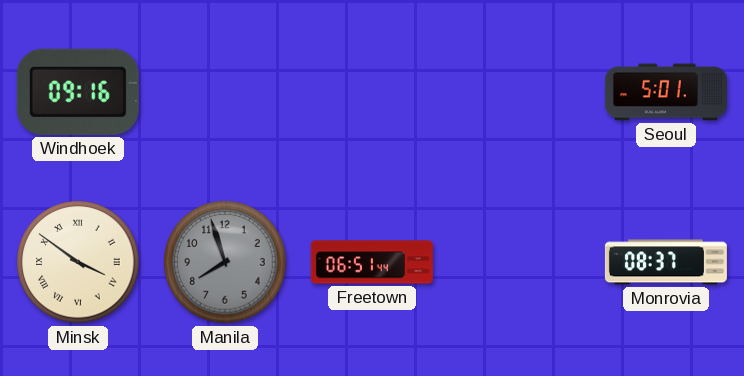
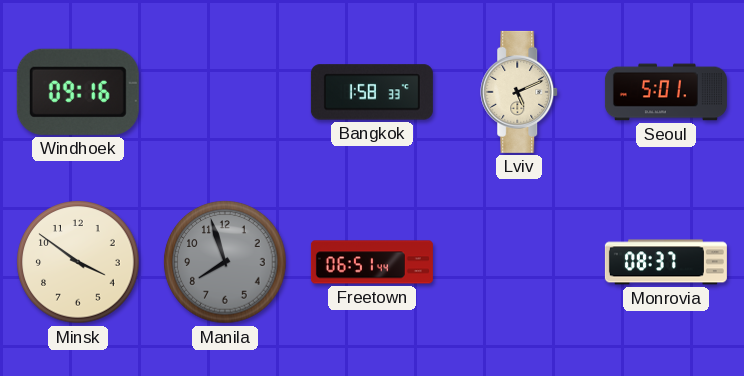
Bangkok: none -> 1:58 (372, 92)
Lviv: none -> 5:11 (520, 92)
Minsk numerals: Roman -> Arabic (78, 262)
